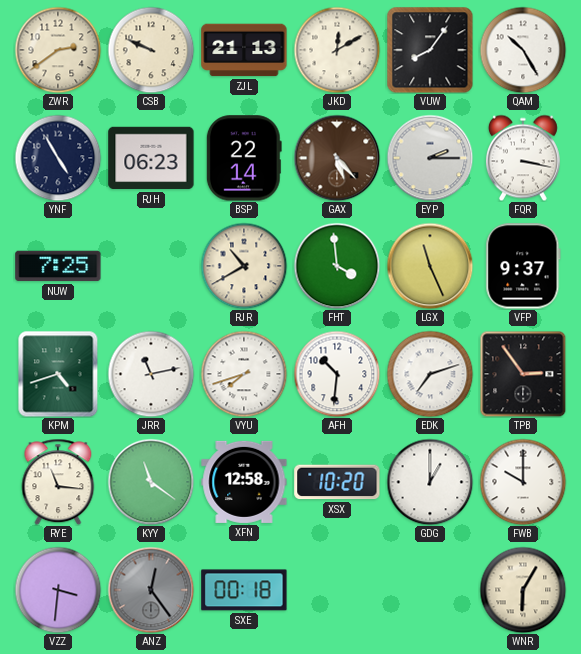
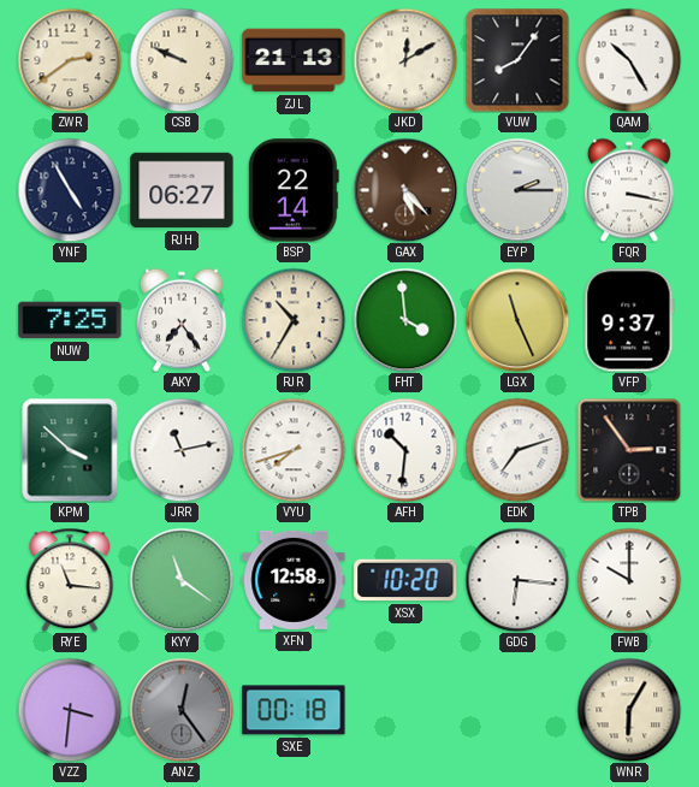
RJH: 06:23 -> 06:27 (182, 190)
AKY: none -> 7:24 (182, 320)
RJR: 10:40 -> 10:35 (294, 320)
KPM: 4:42 -> 3:52 (70, 450)
GDG: 1:00 -> 6:16 (517, 580)
